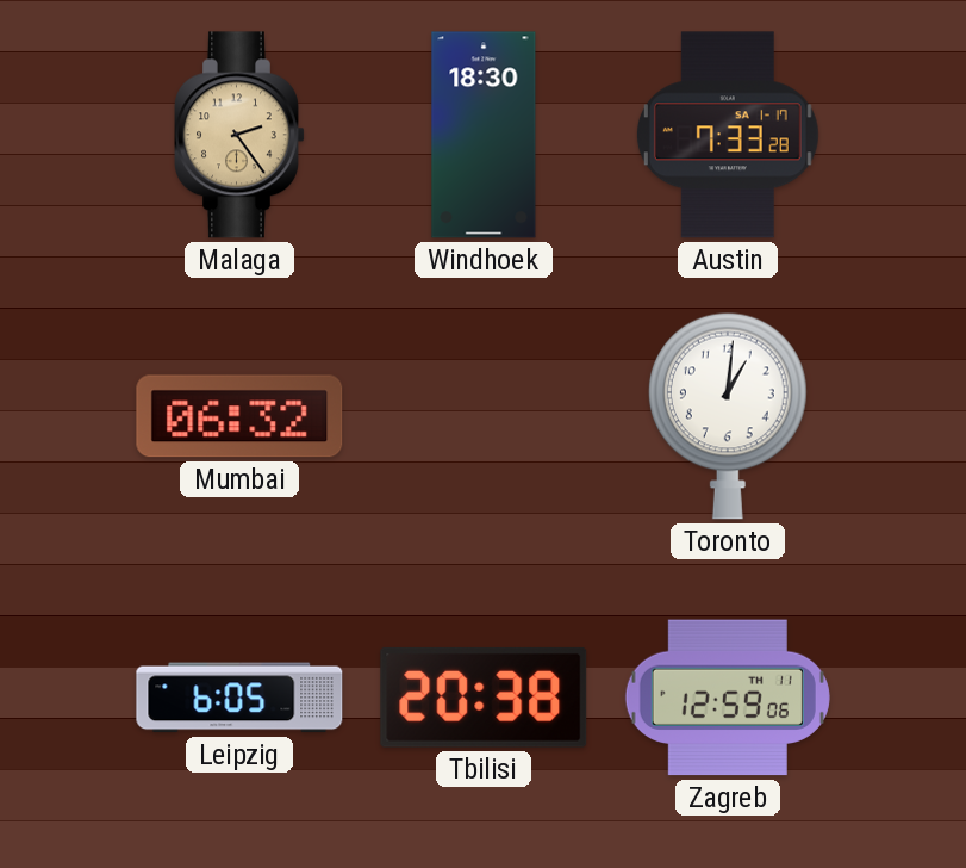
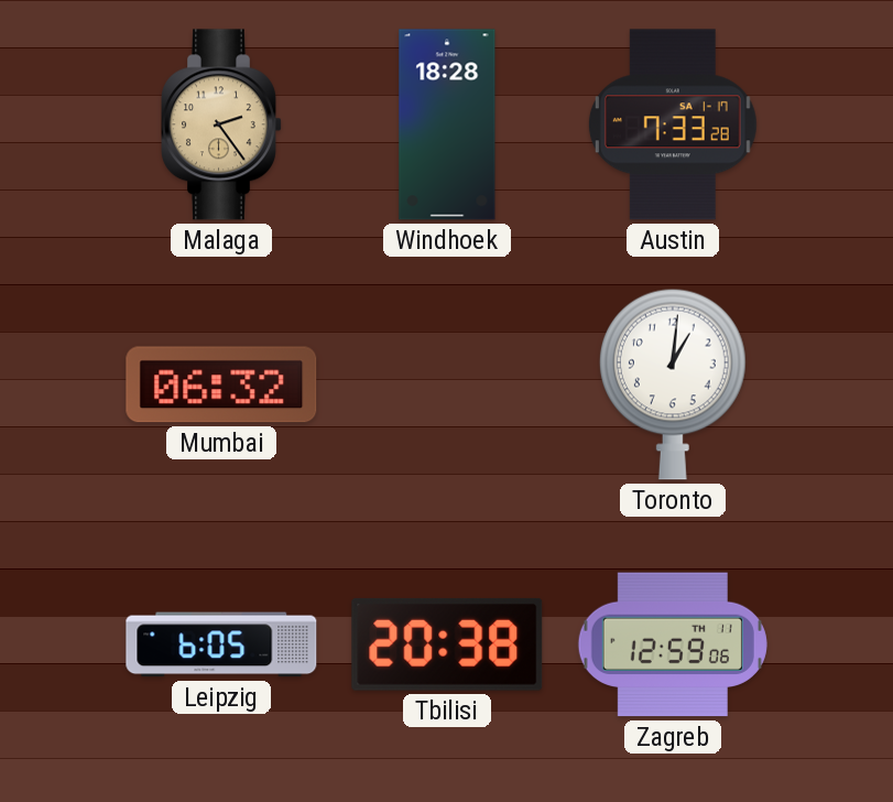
Windhoek: 18:30 -> 18:28 (447, 124)
